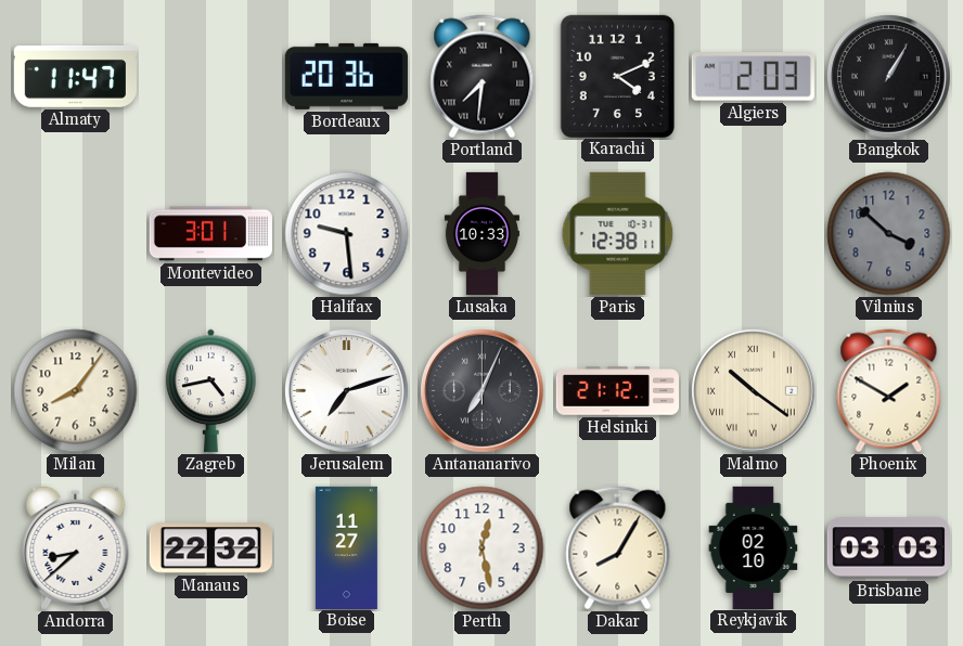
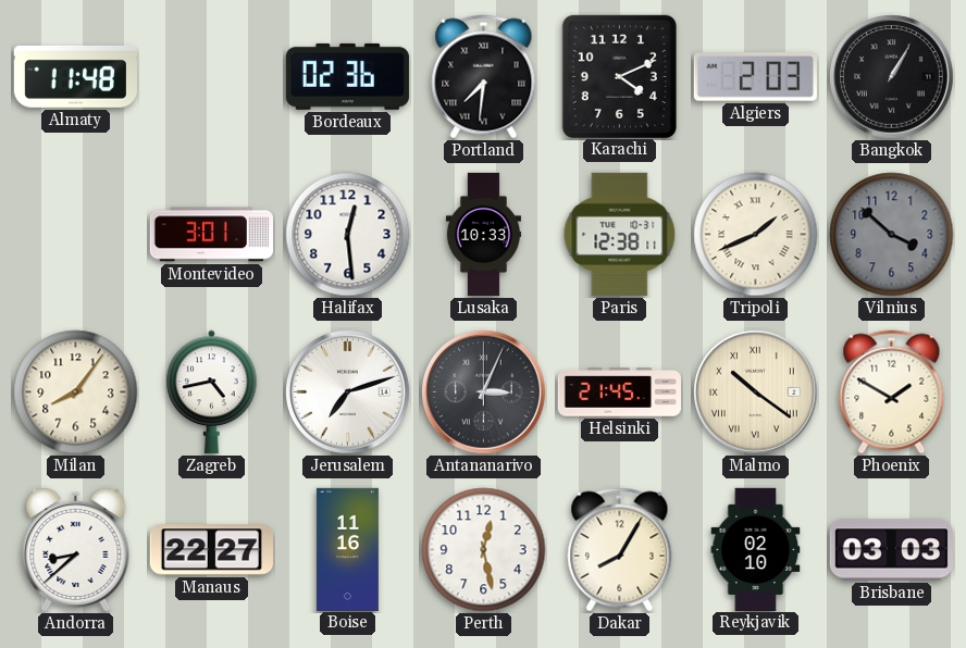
Almaty: 11:47 -> 11:48 (75, 77)
Bordeaux: 20:36 -> 02:36 (347, 76)
Halifax: 9:29 -> 12:29 (348, 235)
Tripoli: none -> 1:41 (756, 235)
Antananarivo: 7:04 -> 3:04 (484, 392)
Helsinki: 21:12 -> 21:45 (619, 392)
Manaus: 22:32 -> 22:27 (211, 550)
Boise: 11:27 -> 11:16 (347, 549)
